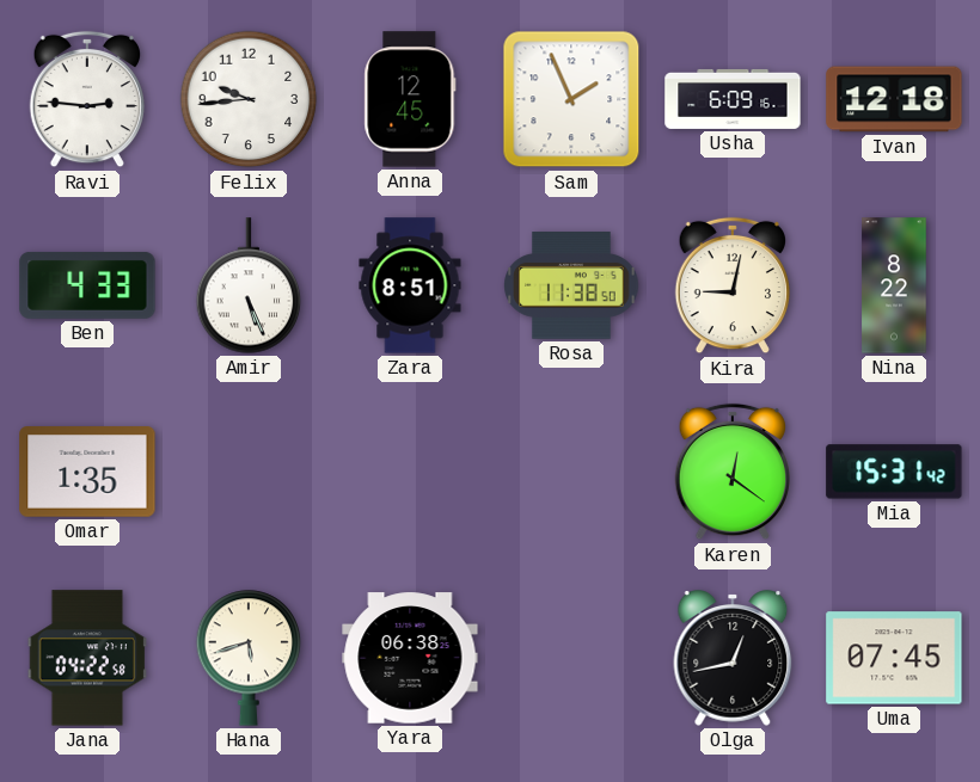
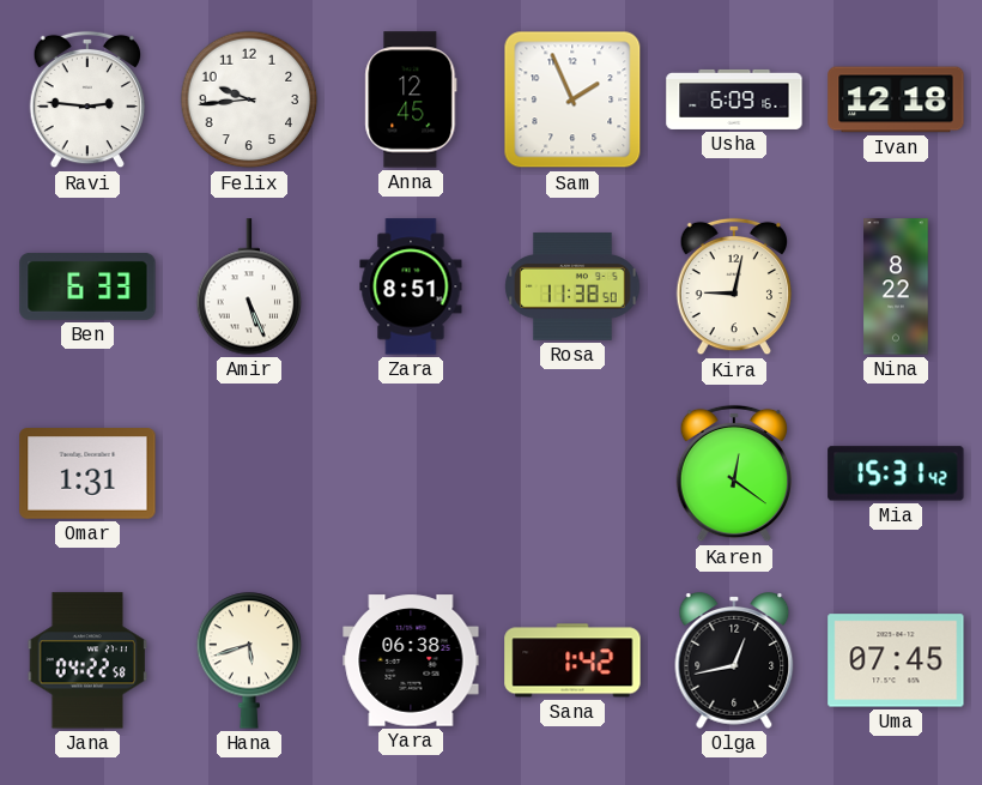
Ben: 4:33 -> 6:33 (87, 286)
Omar: 1:35 -> 1:31 (87, 473)
Sana: none -> 1:42 (572, 660)
